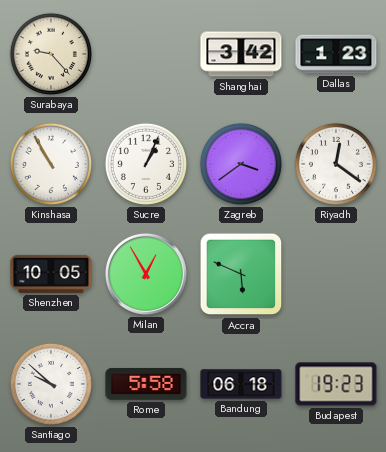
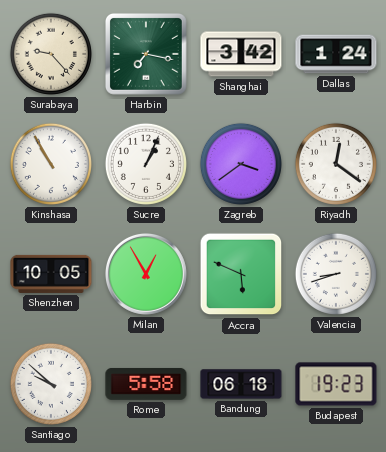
Harbin: none -> 7:17 (146, 54)
Dallas: 1:23 -> 1:24 (336, 54)
Valencia: none -> 8:42 (336, 274)
